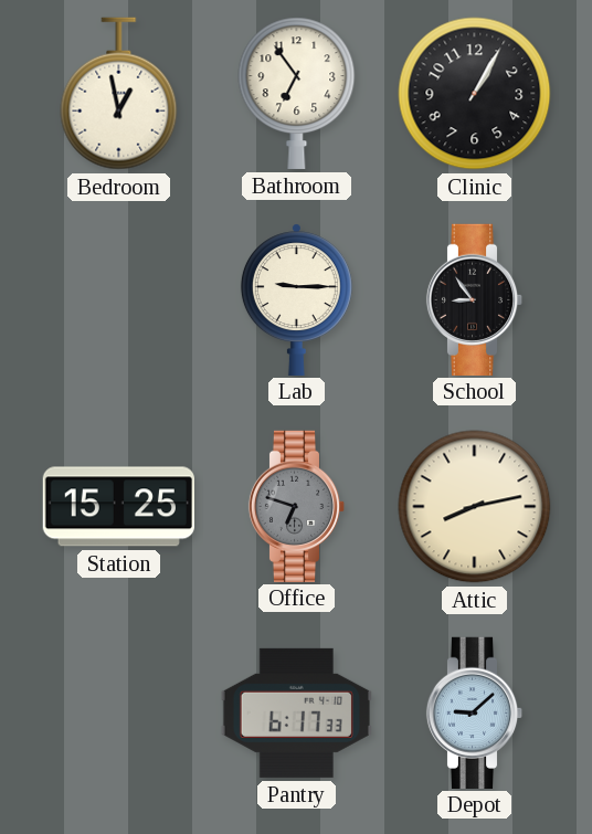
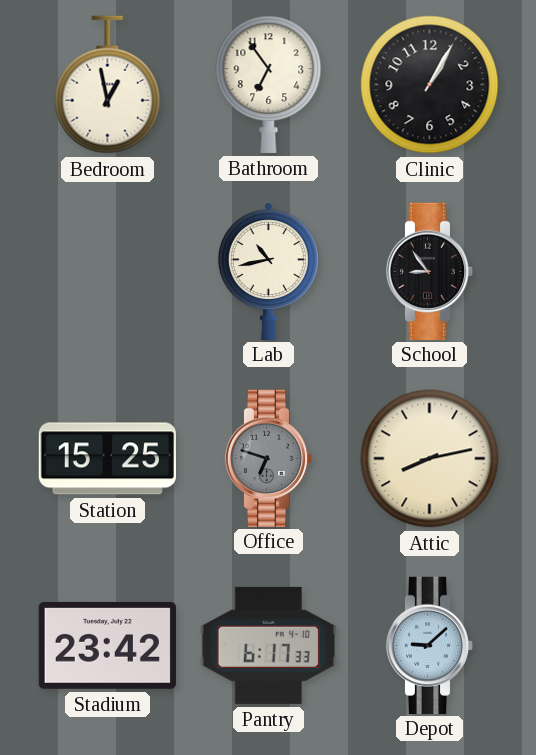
Lab: 9:15 -> 10:43 (268, 271)
Stadium: none -> 23:42 (107, 645)
